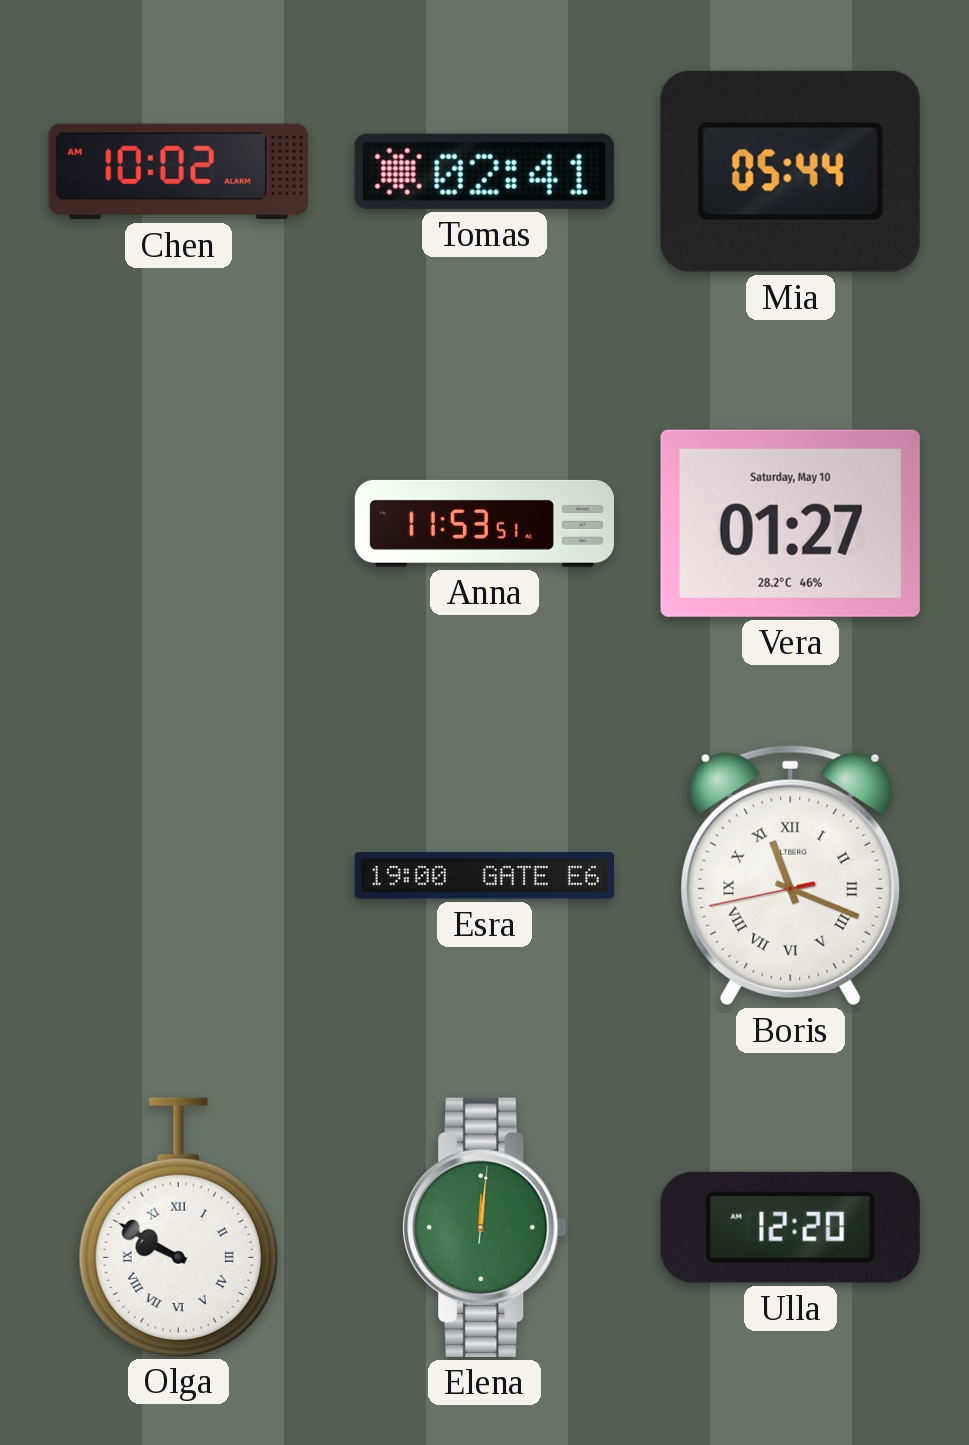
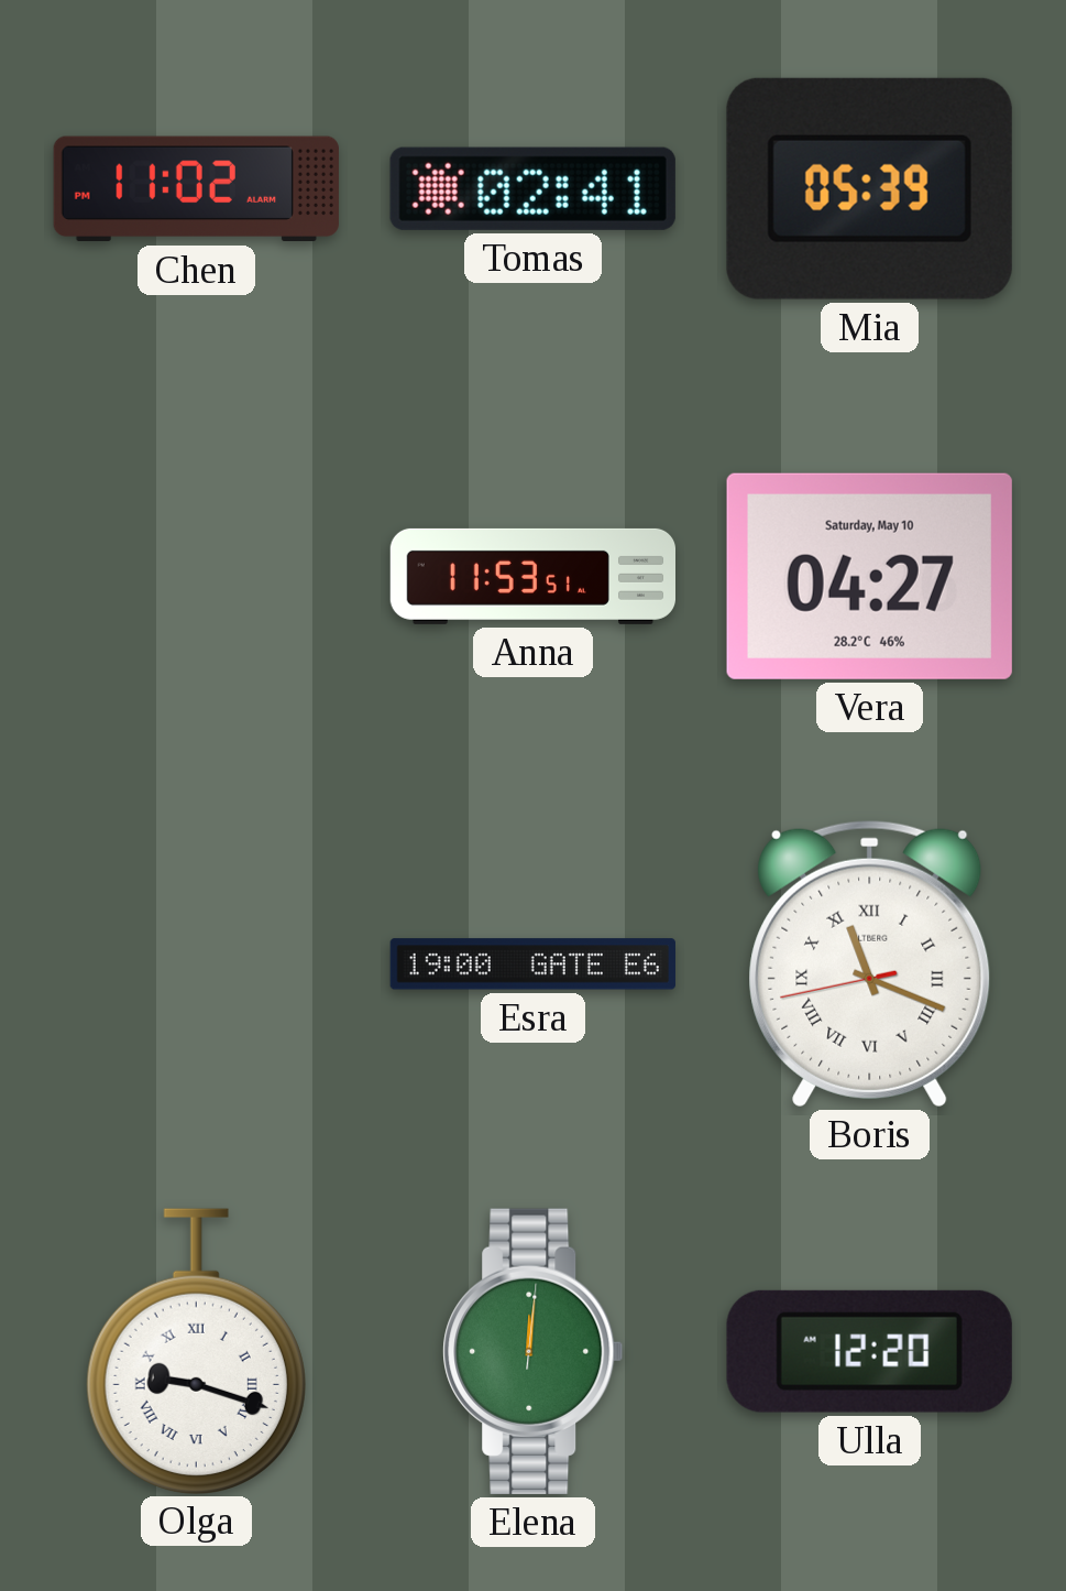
Chen: 10:02 -> 11:02 (196, 189)
Mia: 05:44 -> 05:39 (869, 188)
Vera: 01:27 -> 04:27 (869, 576)
Olga: 9:50 -> 9:18 (196, 1351)
